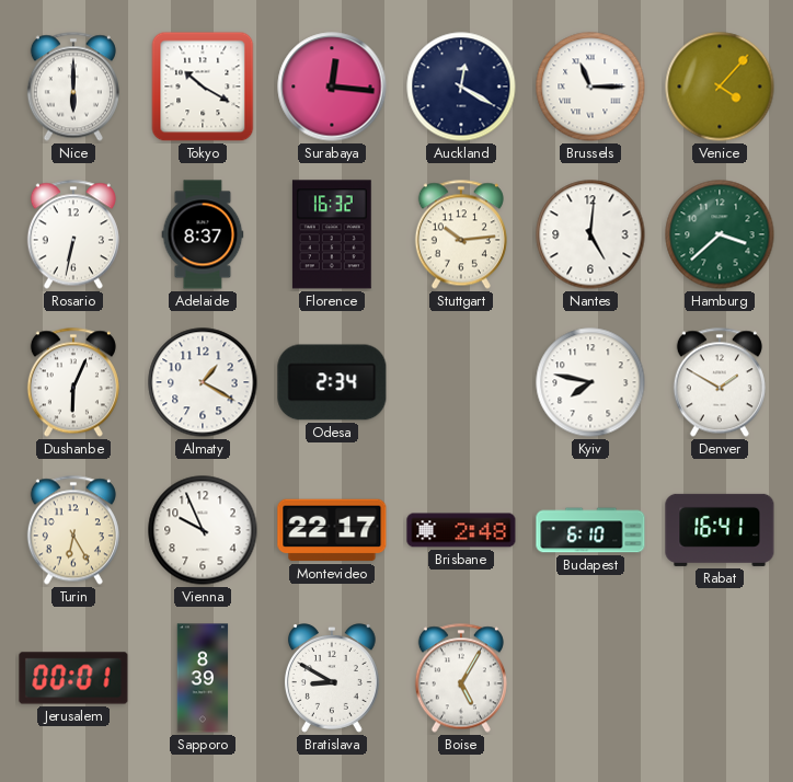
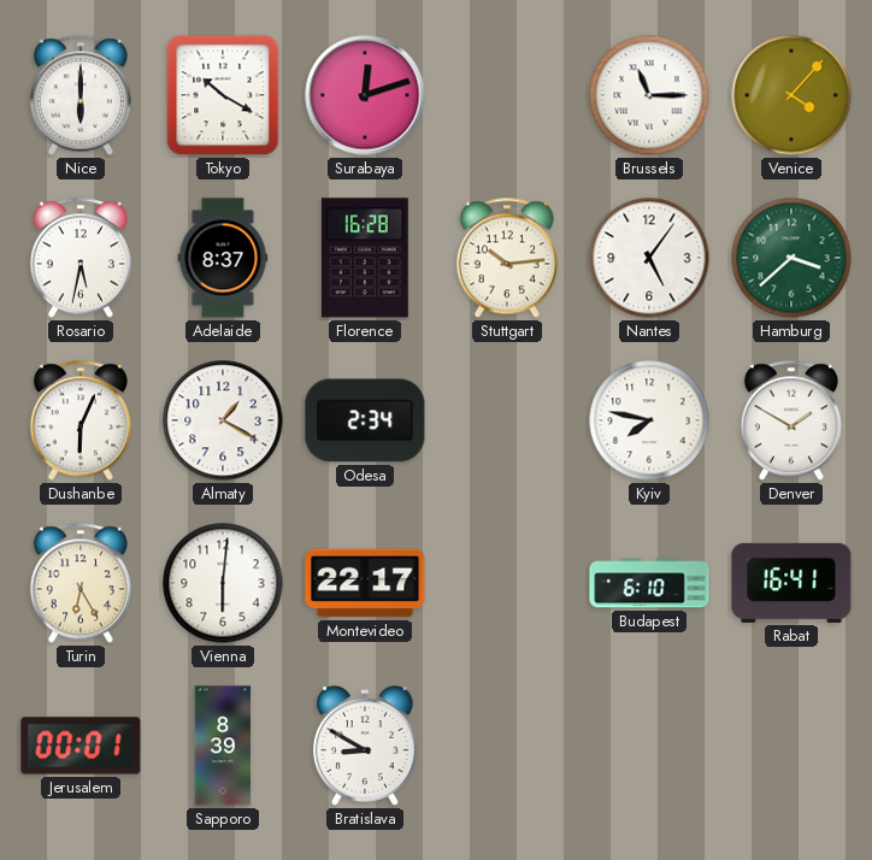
Surabaya: 12:16 -> 12:12 (365, 95)
Auckland: 12:20 -> none (461, 87)
Rosario: 6:32 -> 5:32 (81, 258)
Florence: 16:32 -> 16:28 (365, 258)
Nantes: 5:01 -> 5:06 (649, 258)
Vienna: 9:56 -> 6:01 (223, 583)
Brisbane: 2:48 -> none (461, 530)
Boise: 5:05 -> none (461, 678)
